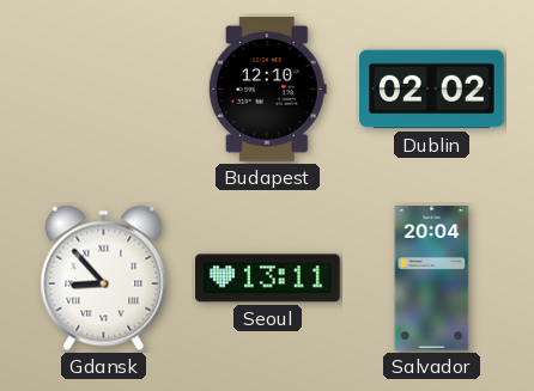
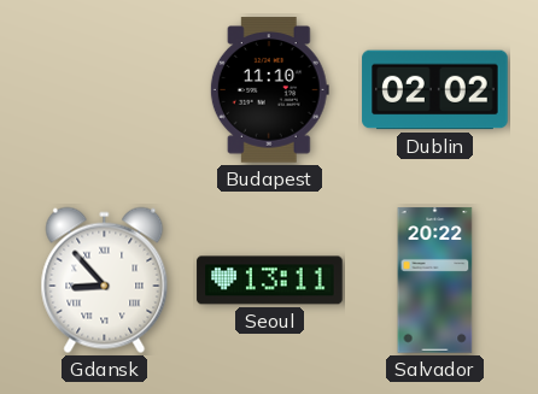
Budapest: 12:10 -> 11:10 (269, 90)
Salvador: 20:04 -> 20:22 (435, 281)
